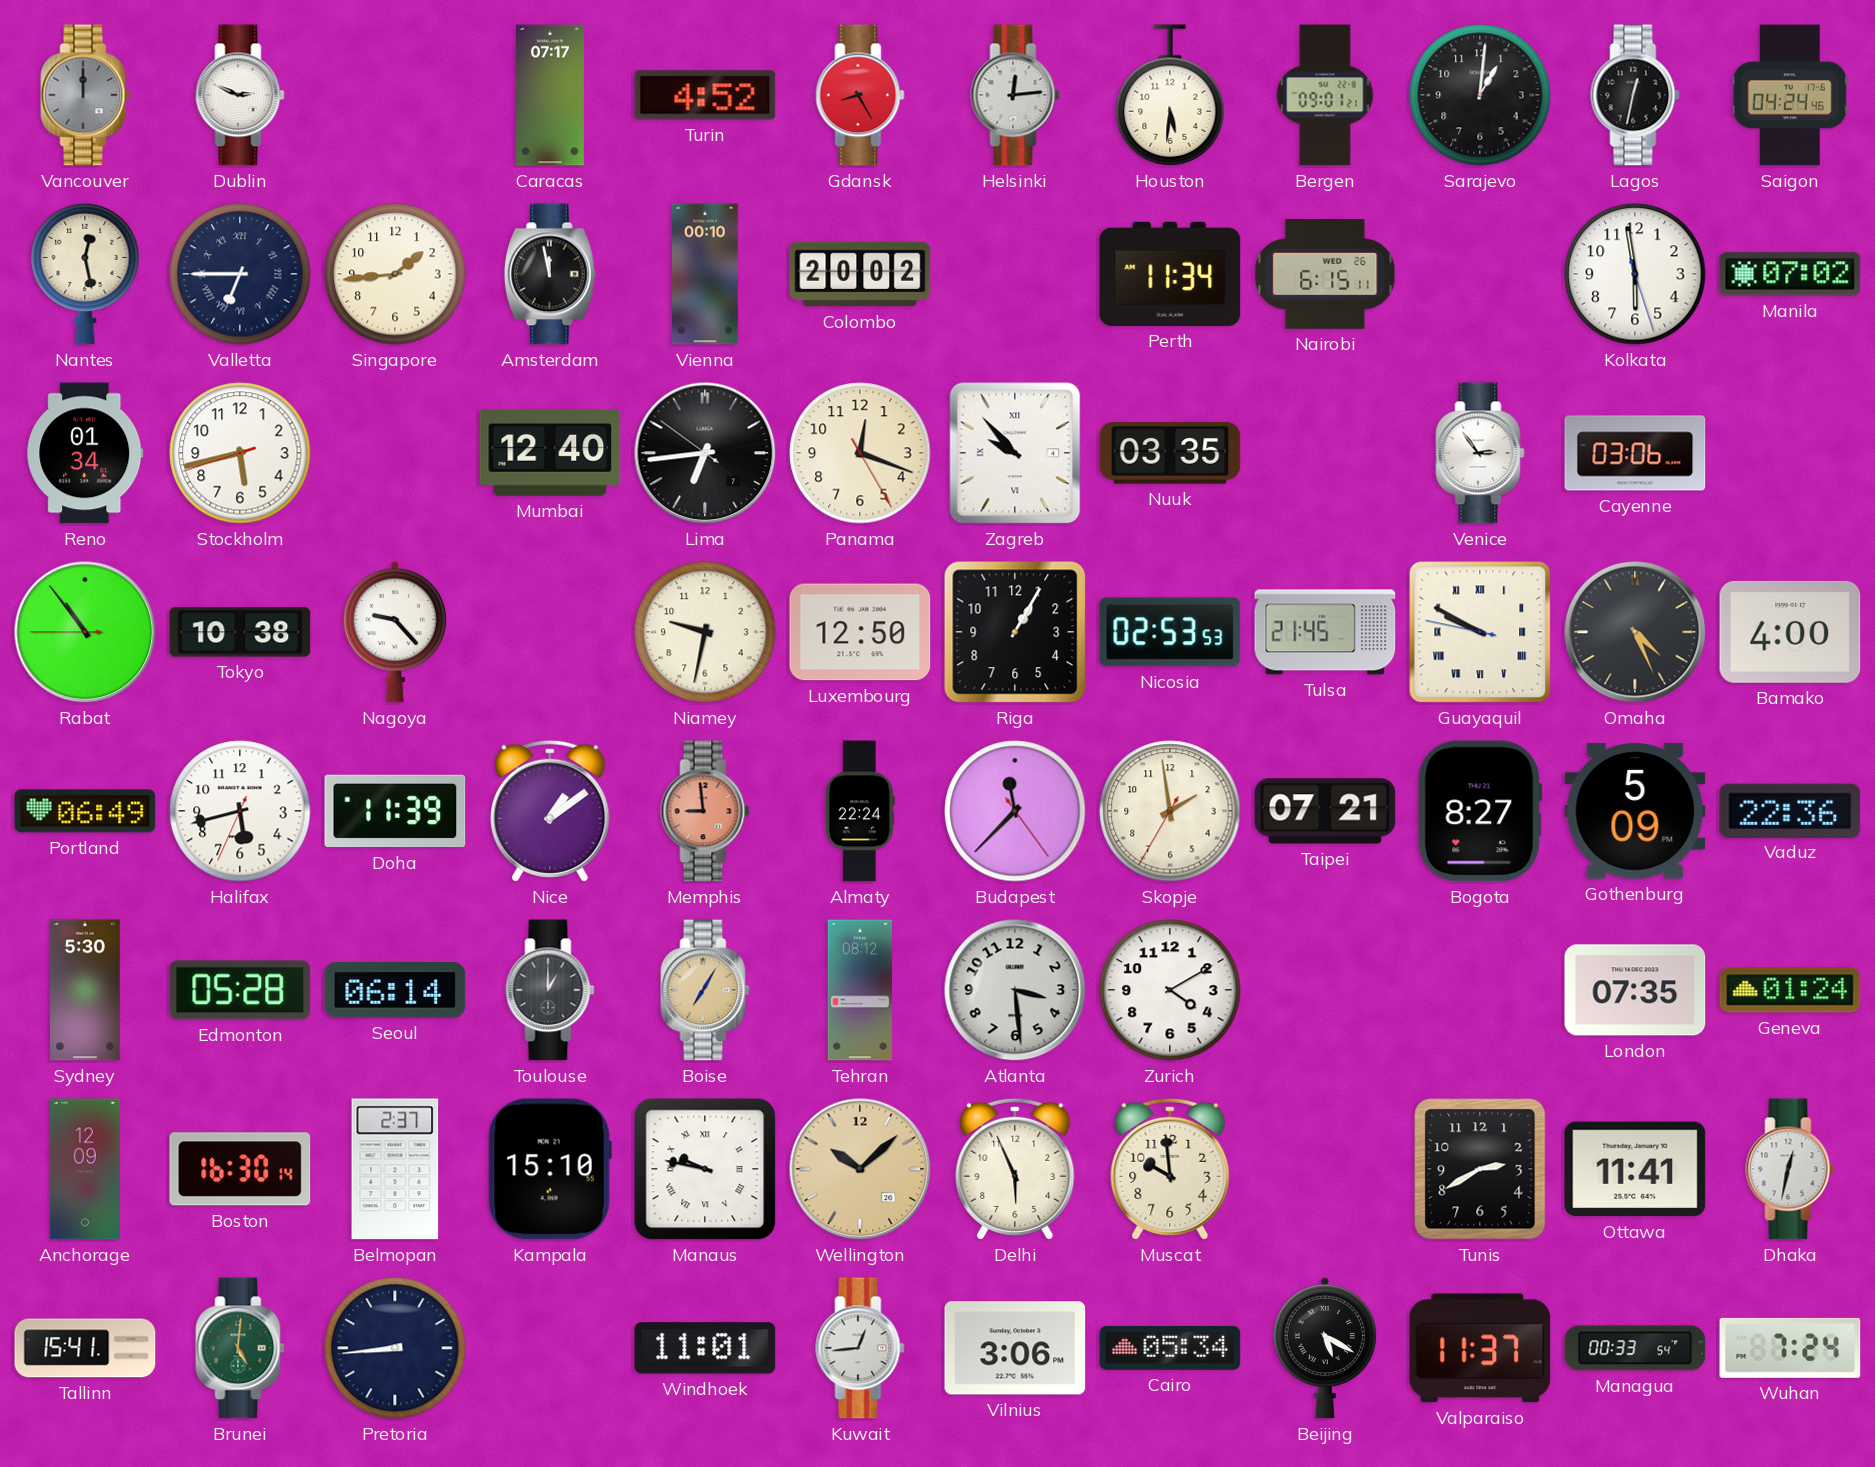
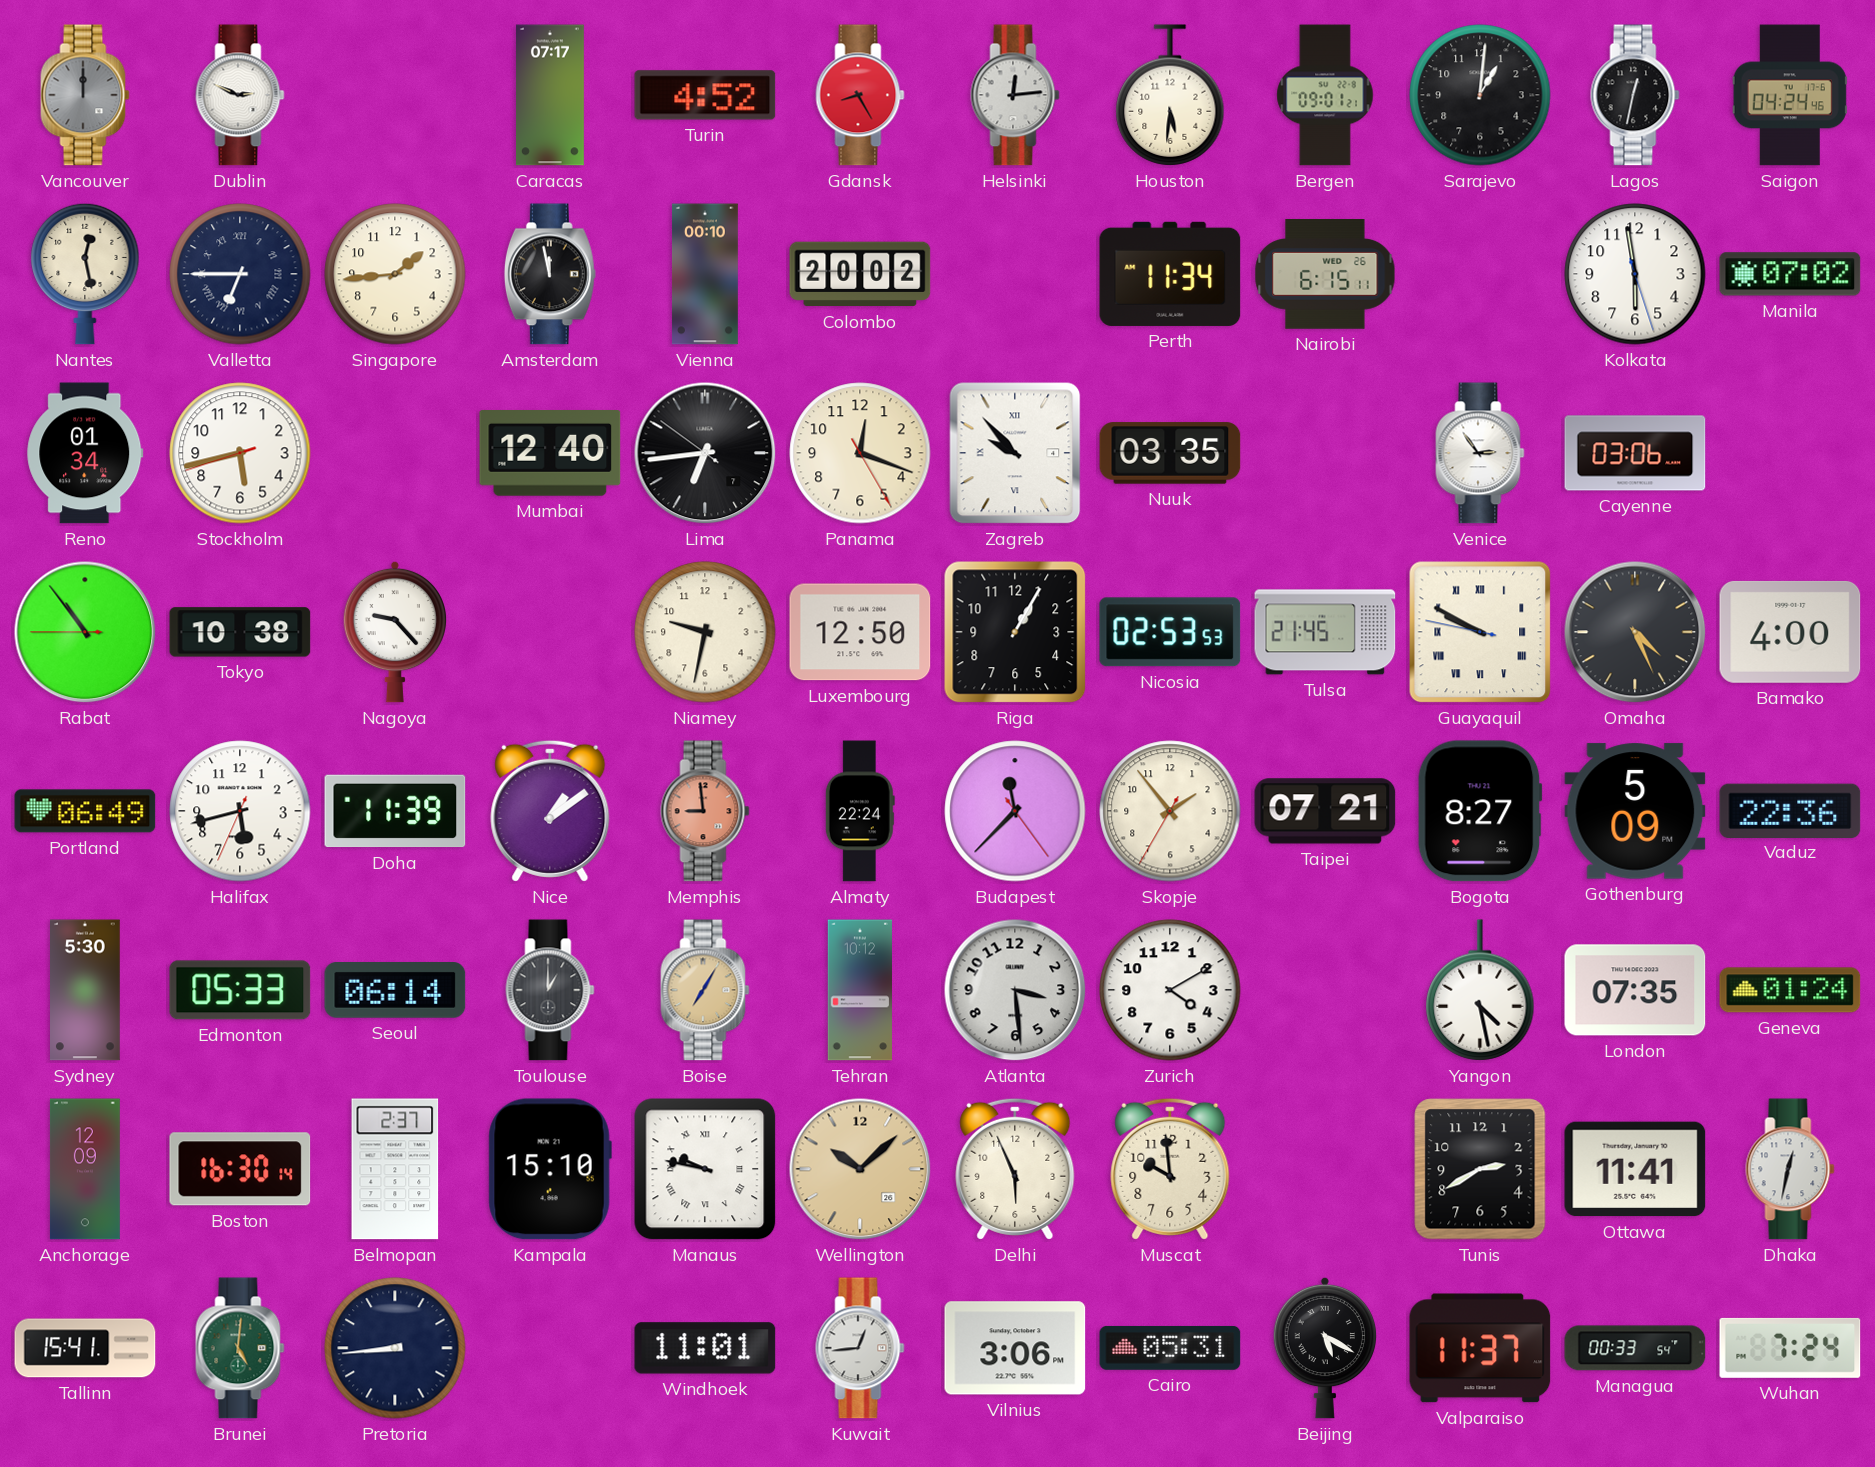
Skopje: 1:58 -> 1:53 (1170, 811)
Edmonton: 05:28 -> 05:33 (240, 990)
Tehran: 08:12 -> 10:12 (860, 990)
Yangon: none -> 4:28 (1480, 990)
Cairo: 05:34 -> 05:31 (1170, 1348)
